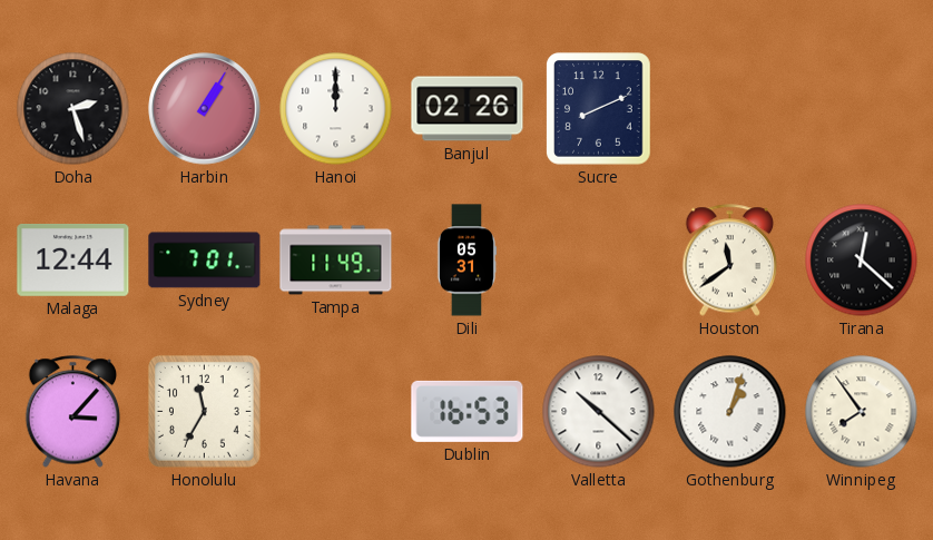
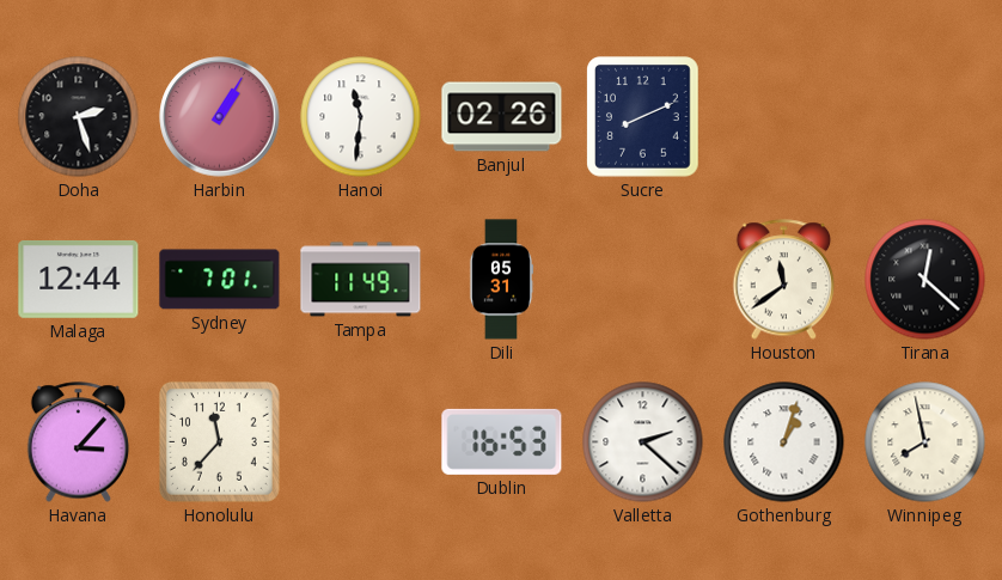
Hanoi: 12:00 -> 11:31 (361, 117)
Honolulu: 11:35 -> 11:37 (219, 441)
Valletta: 10:22 -> 2:22 (643, 442)
Winnipeg: 7:54 -> 7:58 (925, 442)
